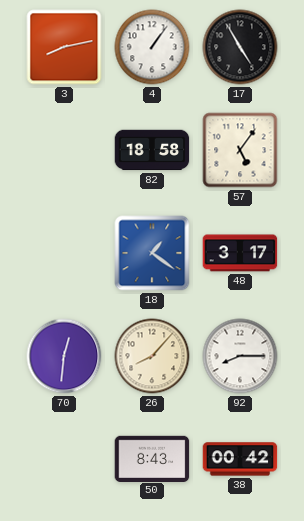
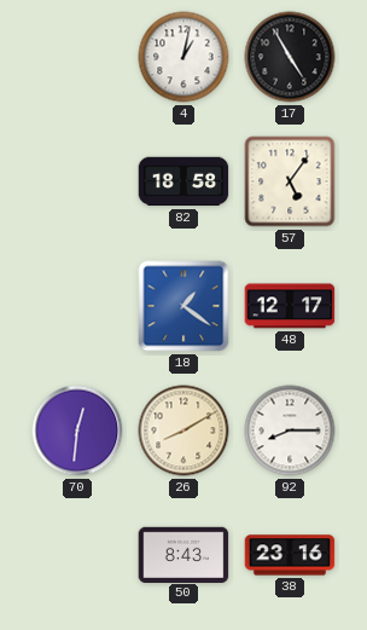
3: 8:13 -> none (64, 47)
4: 1:06 -> 1:02 (183, 57)
48: 3:17 -> 12:17 (290, 306)
26: 8:07 -> 8:10 (183, 430)
38: 00:42 -> 23:16 (290, 555)
